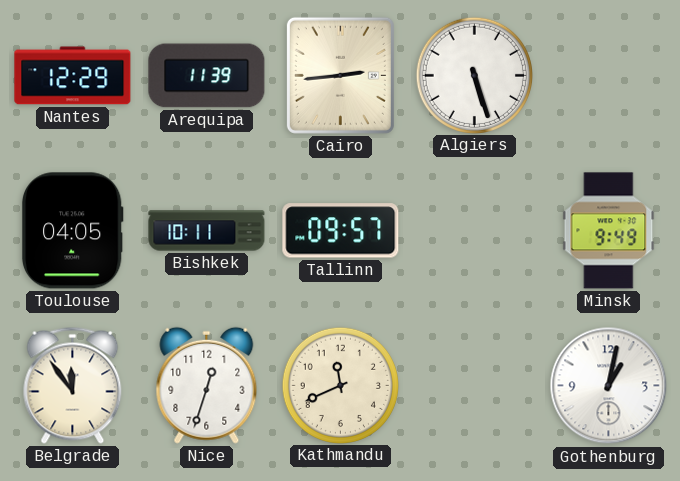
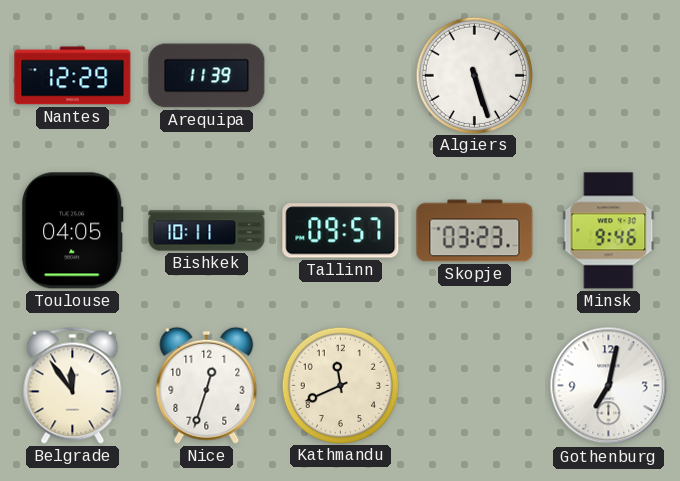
Cairo: 2:44 -> none (340, 75)
Skopje: none -> 03:23 (475, 231)
Minsk: 9:49 -> 9:46 (609, 231)
Gothenburg: 1:02 -> 7:02 (609, 386)
